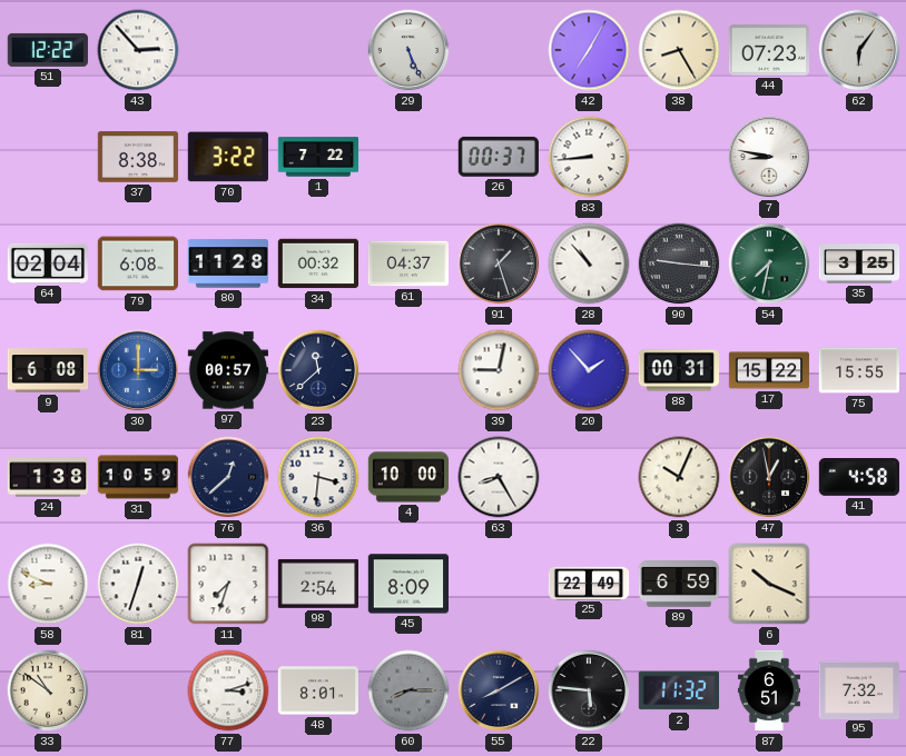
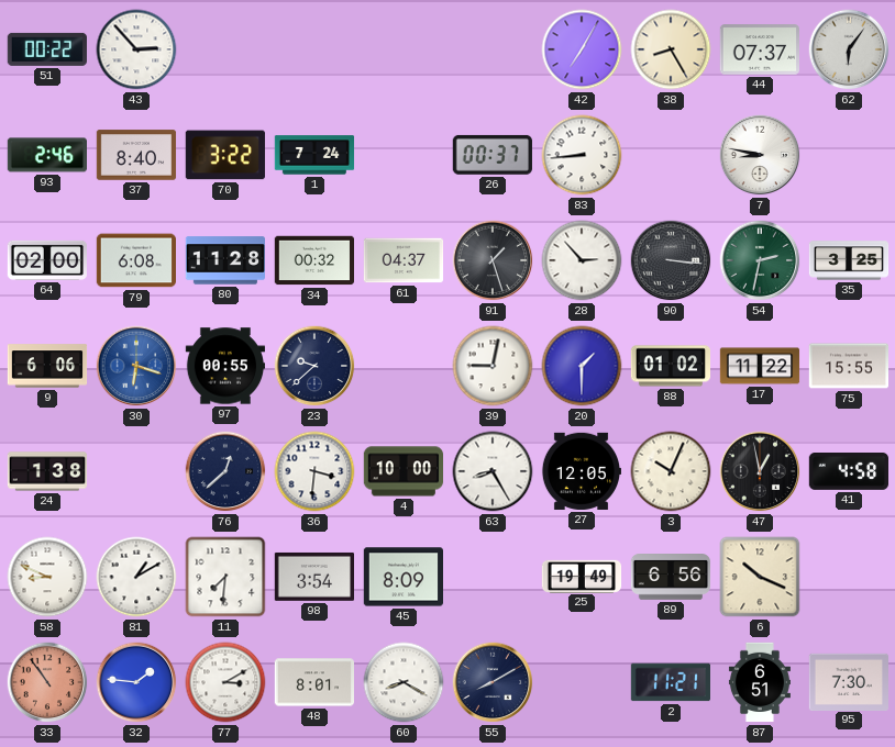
51: 12:22 -> 00:22 (47, 49)
29: 5:26 -> none (408, 50)
44: 07:23 -> 07:37 (760, 49)
93: none -> 2:46 (47, 155)
37: 8:38 -> 8:40 (136, 155)
1: 7:22 -> 7:24 (314, 155)
64: 02:04 -> 02:00 (46, 260)
28: 10:53 -> 2:53 (582, 260)
90: 9:16 -> 3:16 (671, 260)
54: 7:32 -> 2:32 (760, 260)
9: 6:08 -> 6:06 (47, 366)
30: 3:00 -> 6:18 (136, 366)
97: 00:57 -> 00:55 (225, 366)
23: 11:38 -> 9:38 (314, 366)
20: 1:53 -> 1:30 (582, 366)
88: 00:31 -> 01:02 (670, 366)
17: 15:22 -> 11:22 (760, 366)
31: 10:59 -> none (138, 477)
27: none -> 12:05 (581, 471)
81: 12:33 -> 1:10 (136, 577)
11: 7:33 -> 7:31 (225, 577)
98: 2:54 -> 3:54 (313, 577)
25: 22:49 -> 19:49 (582, 576)
89: 6:59 -> 6:56 (671, 578)
33: 10:51 -> 10:54 (47, 682)
33 dial: cream -> salmon (47, 682)
32: none -> 1:46 (136, 682)
77: 3:12 -> 3:10 (225, 682)
60: 8:15 -> 8:20 (404, 682)
60 dial: grey -> white (404, 682)
22: 5:46 -> none (589, 690)
2: 11:32 -> 11:21 (671, 682)
95: 7:32 -> 7:30 (849, 681)
